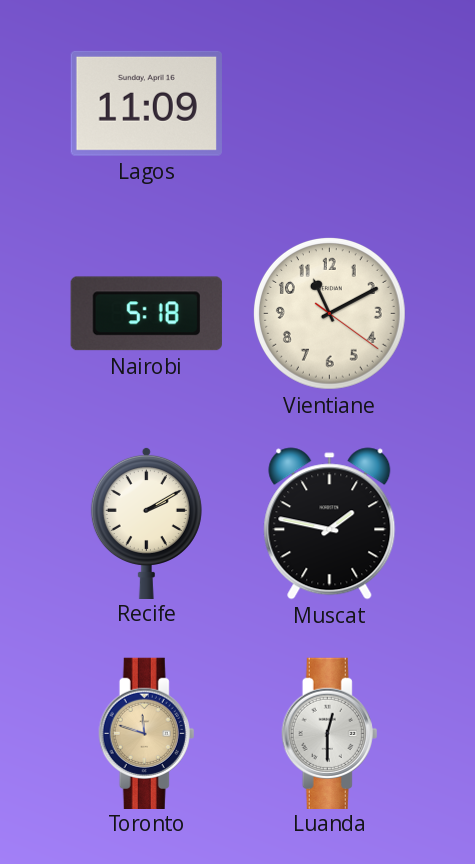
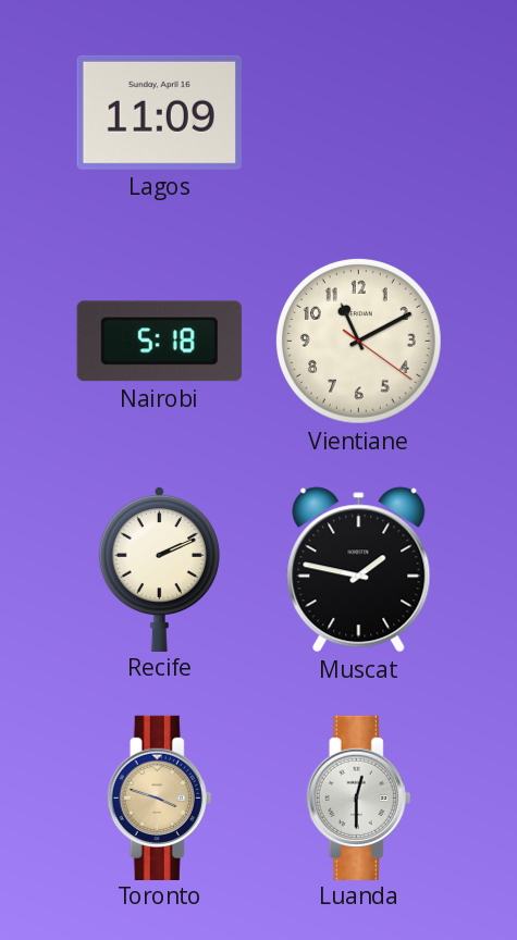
Recife: 2:10 -> 2:11 (159, 568)
Toronto: 11:48 -> 3:48 (160, 797)
